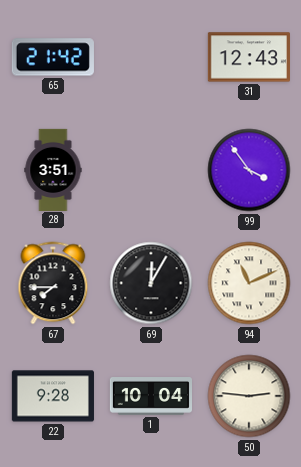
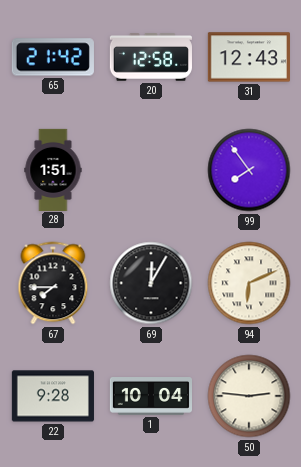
20: none -> 12:58 (151, 57)
28: 3:51 -> 1:51 (53, 169)
99: 3:54 -> 7:54 (249, 170)
94: 11:11 -> 6:11 (249, 283)
